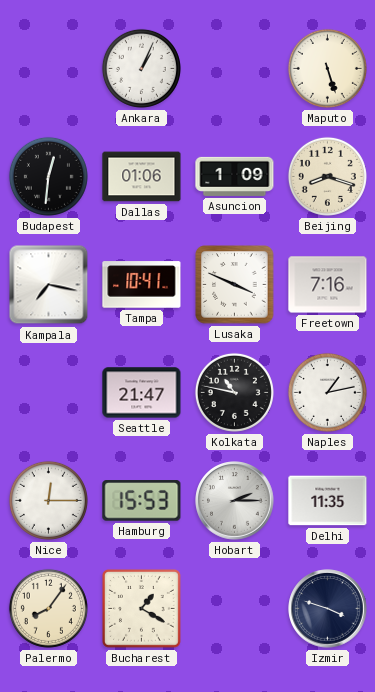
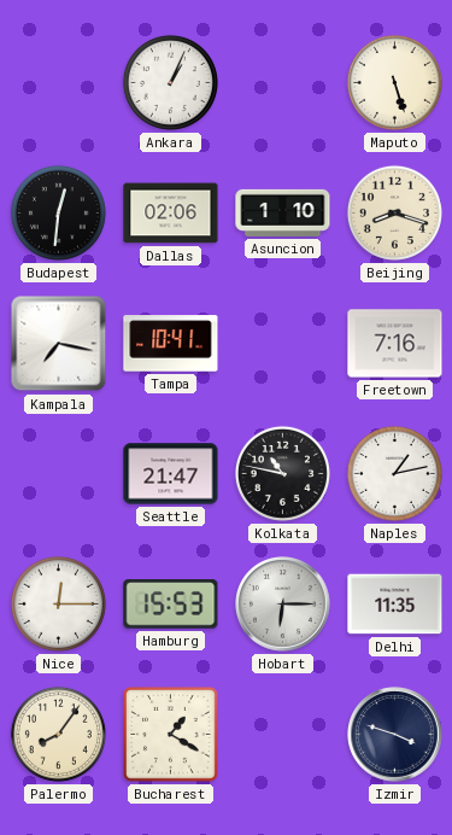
Dallas: 01:06 -> 02:06 (171, 214)
Asuncion: 1:09 -> 1:10 (283, 212)
Lusaka: 3:49 -> none (235, 285)
Hobart: 2:15 -> 6:15 (283, 605)
